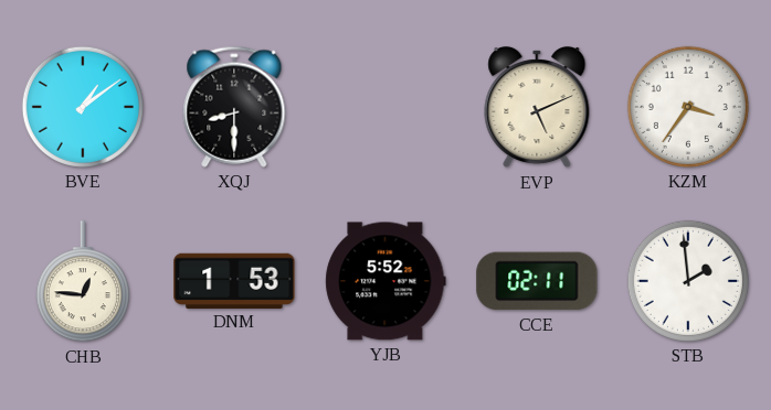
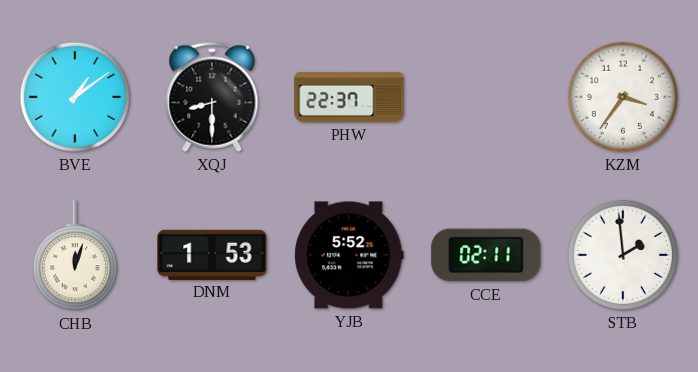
PHW: none -> 22:37 (349, 97)
EVP: 5:11 -> none (537, 107)
CHB: 12:46 -> 12:03 (75, 256)
